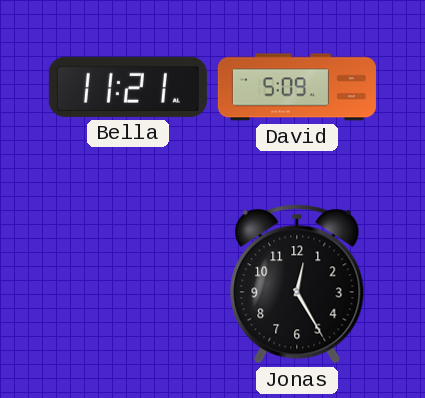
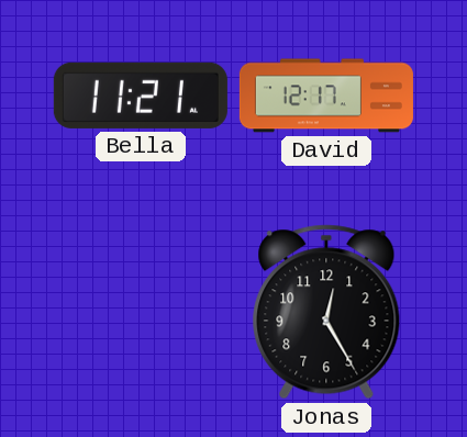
David: 5:09 -> 12:17 (326, 96)
